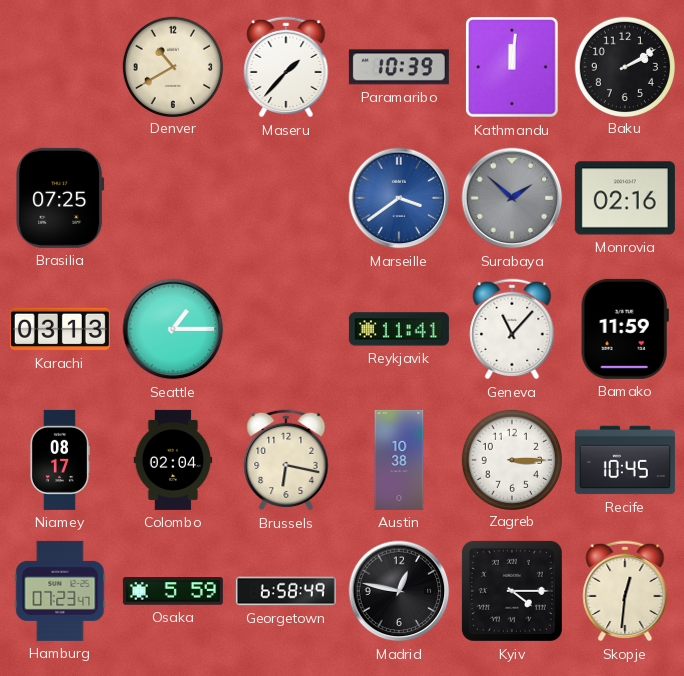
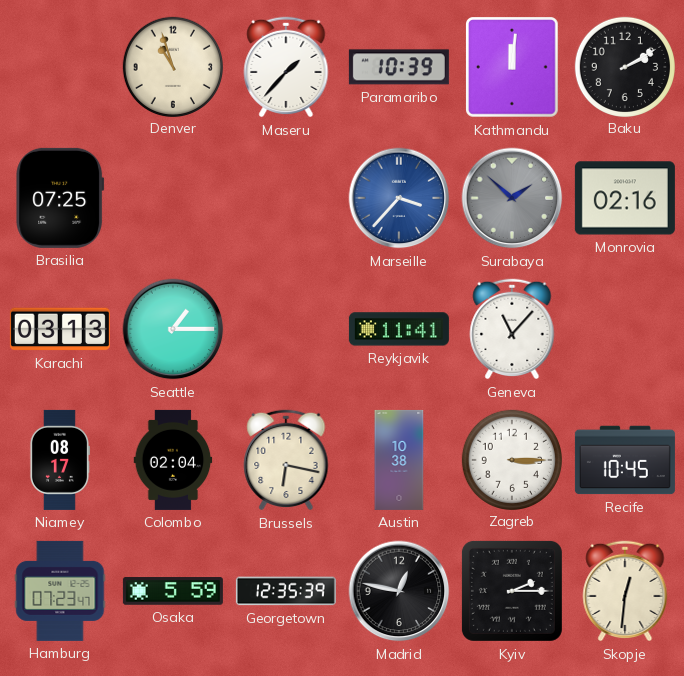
Denver: 10:40 -> 10:57 (172, 66)
Marseille: 3:39 -> 3:37 (399, 198)
Bamako: 11:59 -> none (625, 329)
Georgetown: 6:58 -> 12:35 (286, 591)
Kyiv: 4:15 -> 2:15 (512, 591)
